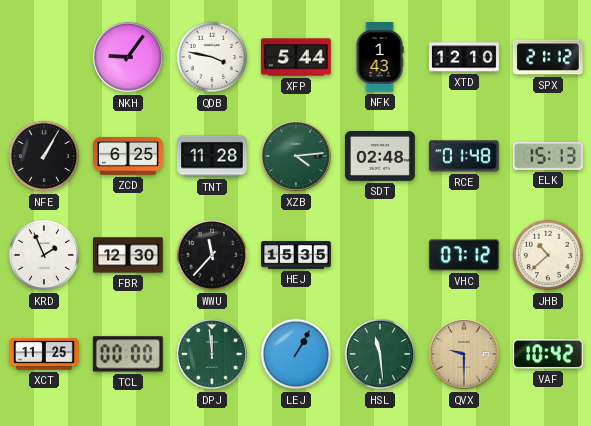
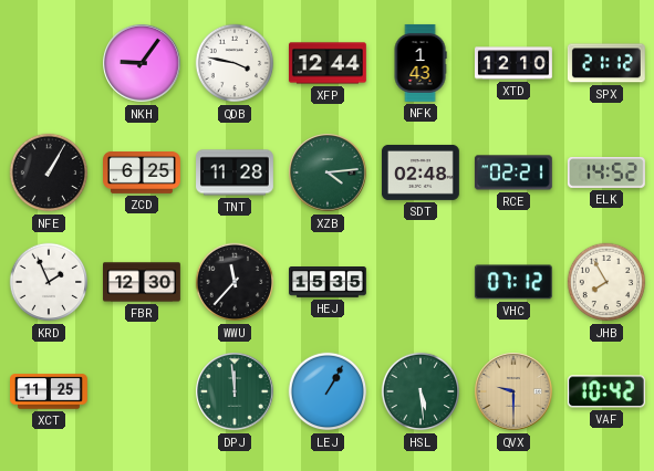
XFP: 5:44 -> 12:44 (328, 63)
RCE: 01:48 -> 02:21 (513, 172)
ELK: 15:13 -> 14:52 (606, 174)
JHB: 10:38 -> 7:55 (606, 282)
TCL: 00:00 -> none (128, 354)
HSL: 11:29 -> 5:29 (421, 391)
